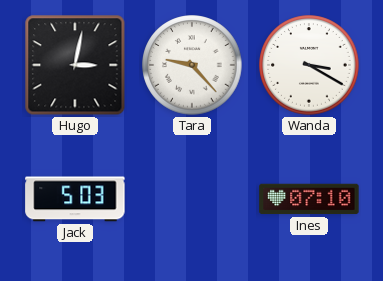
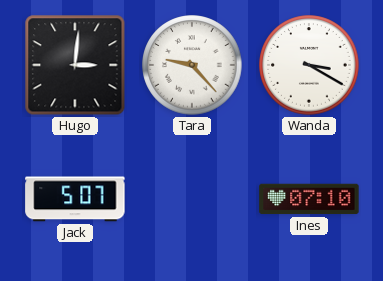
Hugo: 3:02 -> 3:01 (75, 65)
Jack: 5:03 -> 5:07 (75, 199)
